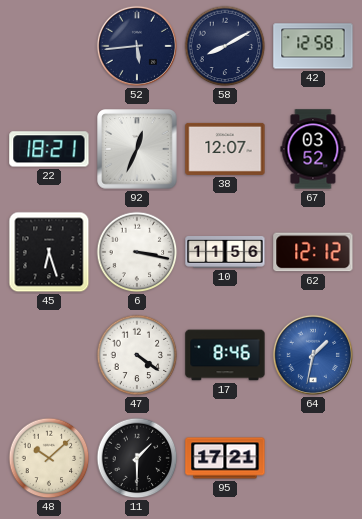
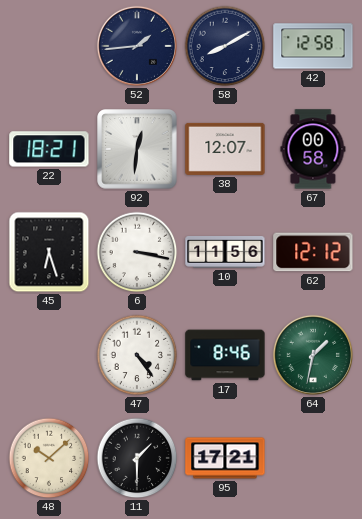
52: 5:44 -> 1:44 (136, 46)
92: 12:34 -> 12:31 (137, 149)
67: 03:52 -> 00:58 (313, 149)
47: 4:21 -> 4:24 (137, 355)
64 dial: blue -> green (312, 355)
